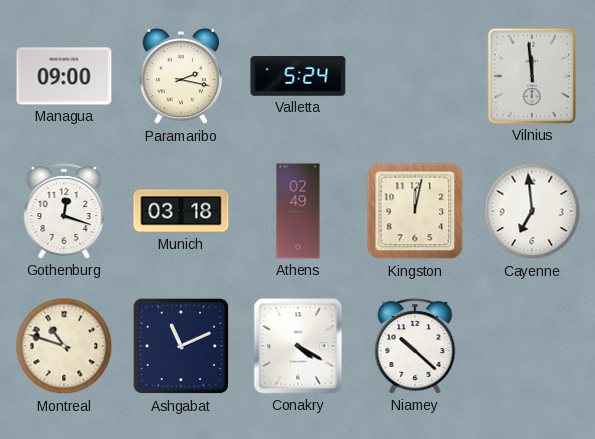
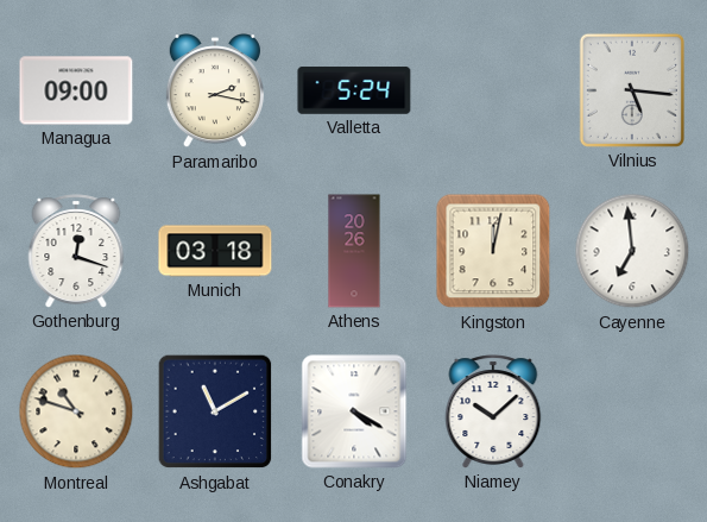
Vilnius: 11:59 -> 5:16 (632, 90)
Athens: 02:49 -> 20:26 (354, 251)
Ashgabat: 11:11 -> 11:10 (215, 411)
Niamey: 10:22 -> 10:08 (493, 411)
